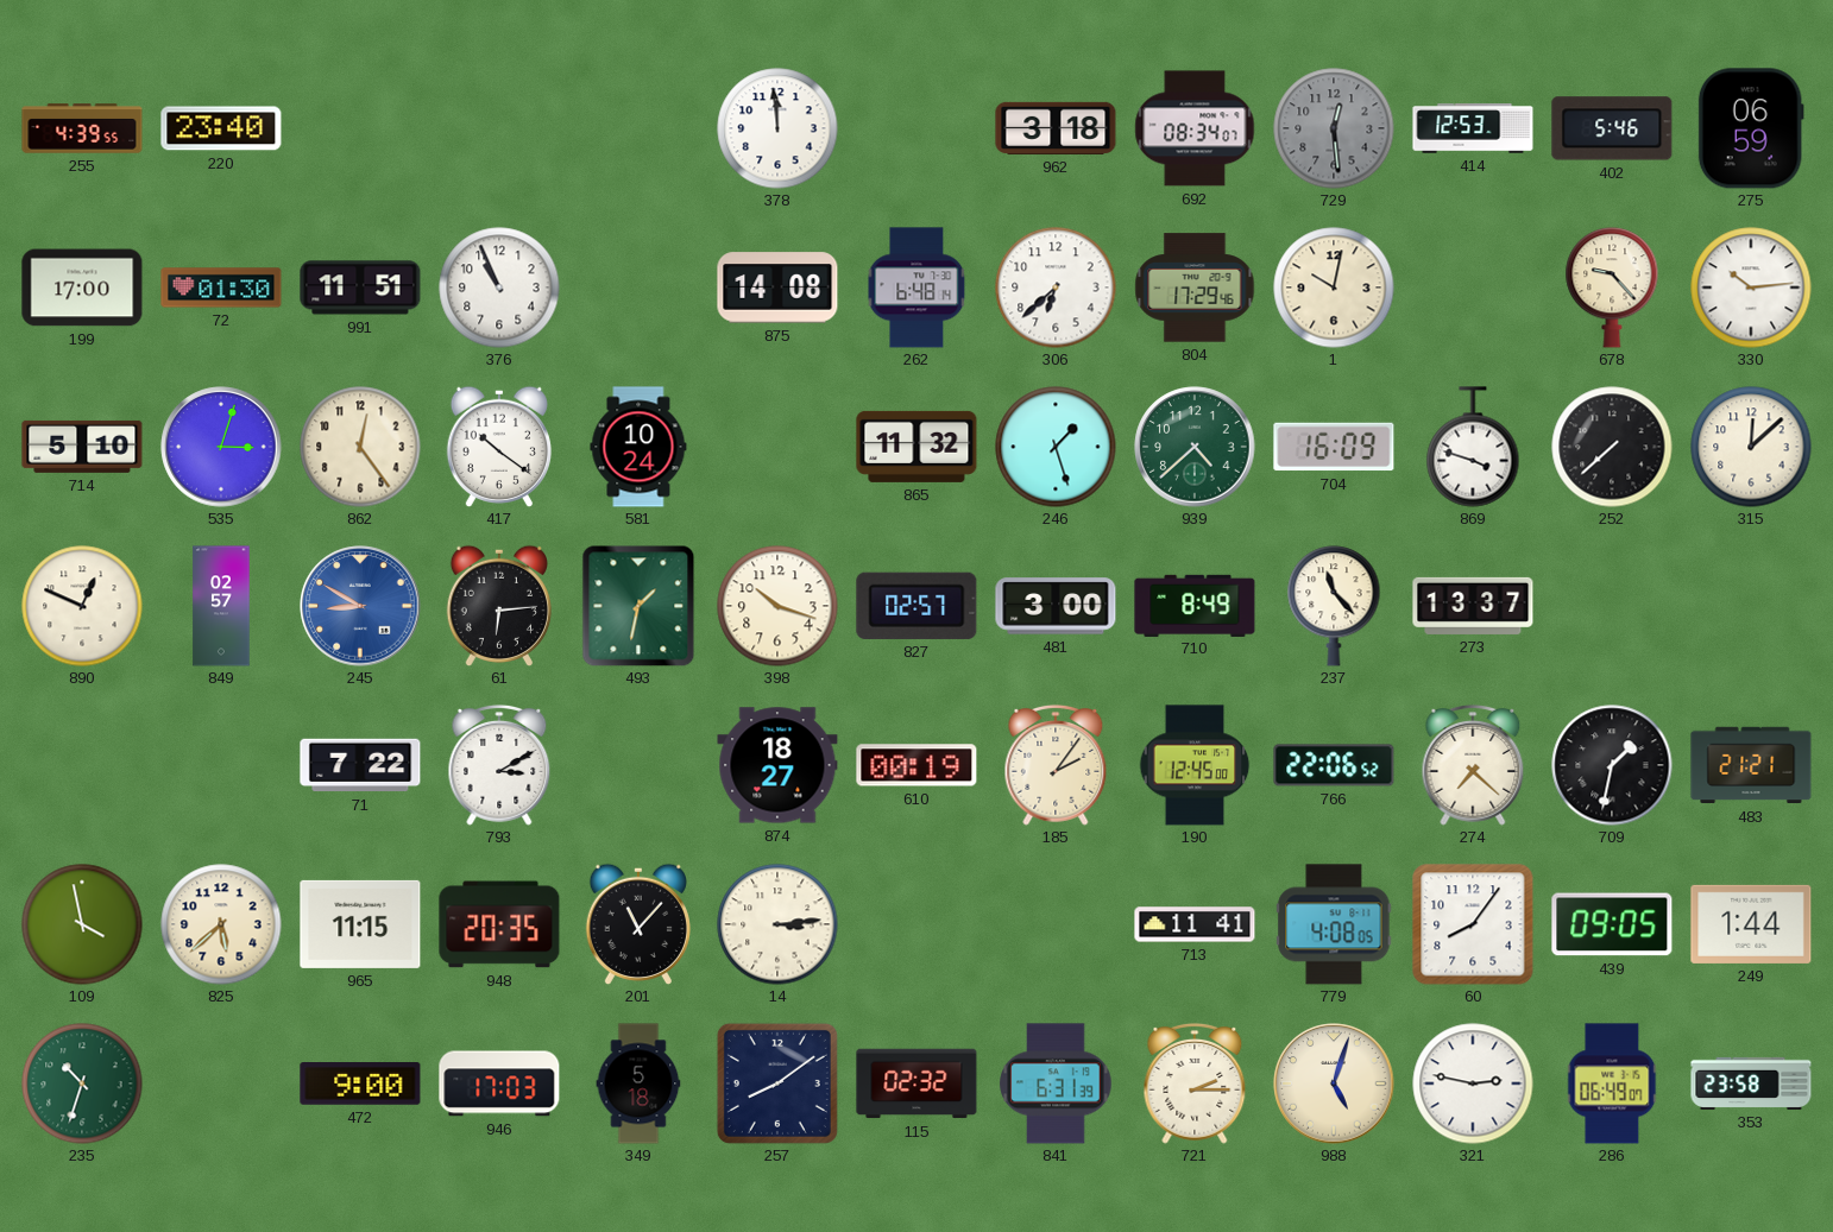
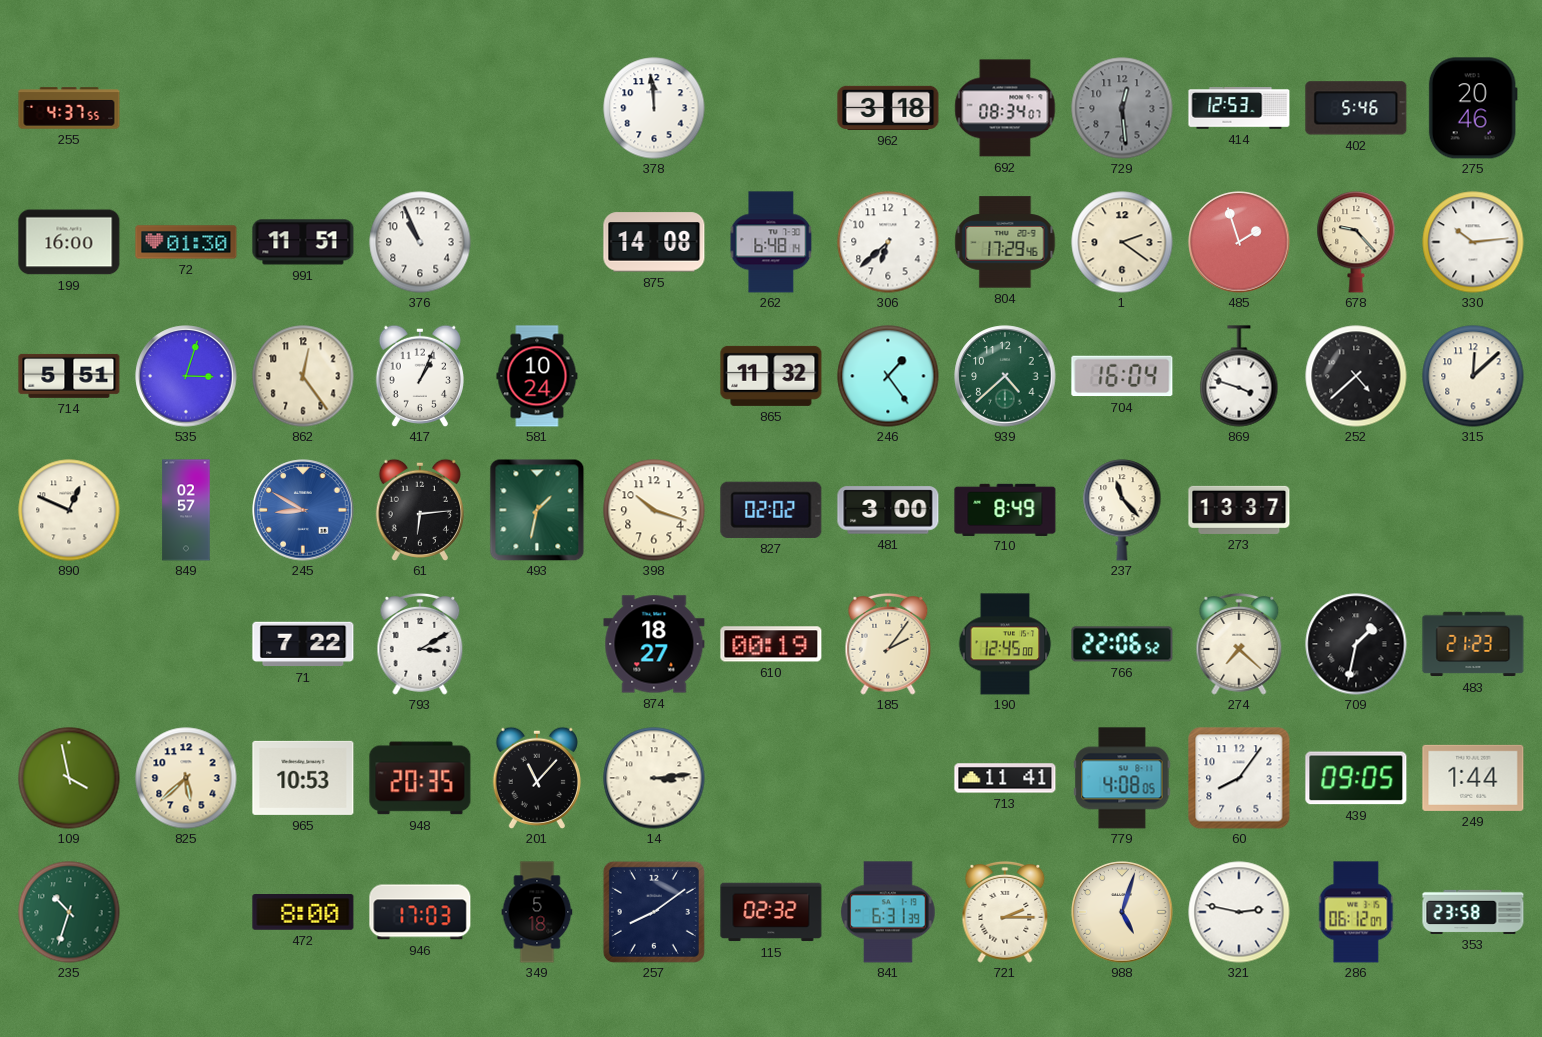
255: 4:39 -> 4:37 (69, 108)
220: 23:40 -> none (221, 128)
275: 06:59 -> 20:46 (1473, 108)
199: 17:00 -> 16:00 (69, 242)
1: 10:02 -> 2:21 (1122, 242)
485: none -> 1:57 (1239, 242)
714: 5:10 -> 5:51 (69, 376)
417: 10:21 -> 1:04 (420, 375)
246: 1:27 -> 1:24 (888, 376)
704: 16:09 -> 16:04 (1122, 376)
252: 7:38 -> 4:38 (1356, 376)
827: 02:57 -> 02:02 (771, 510)
483: 21:21 -> 21:23 (1473, 644)
965: 11:15 -> 10:53 (303, 778)
472: 9:00 -> 8:00 (303, 912)
286: 06:49 -> 06:12 (1356, 912)
